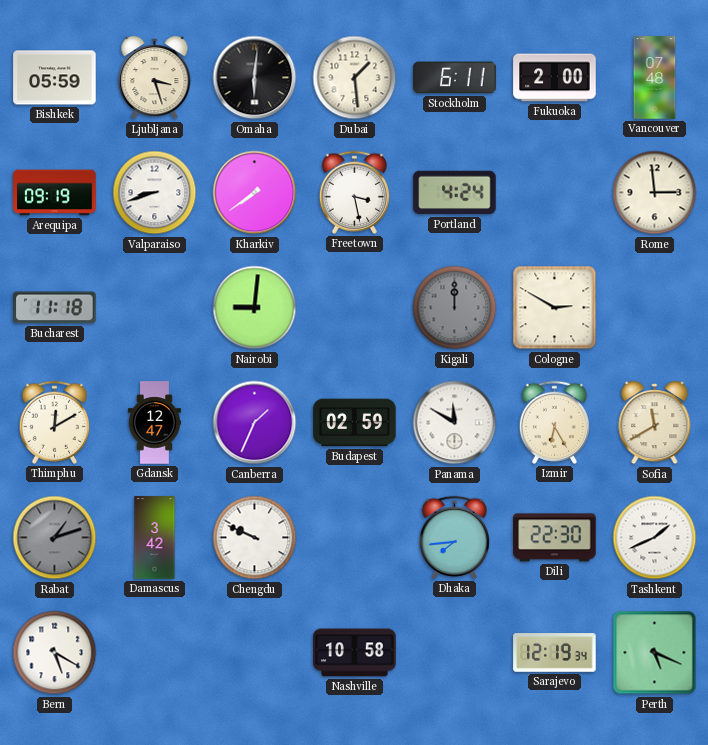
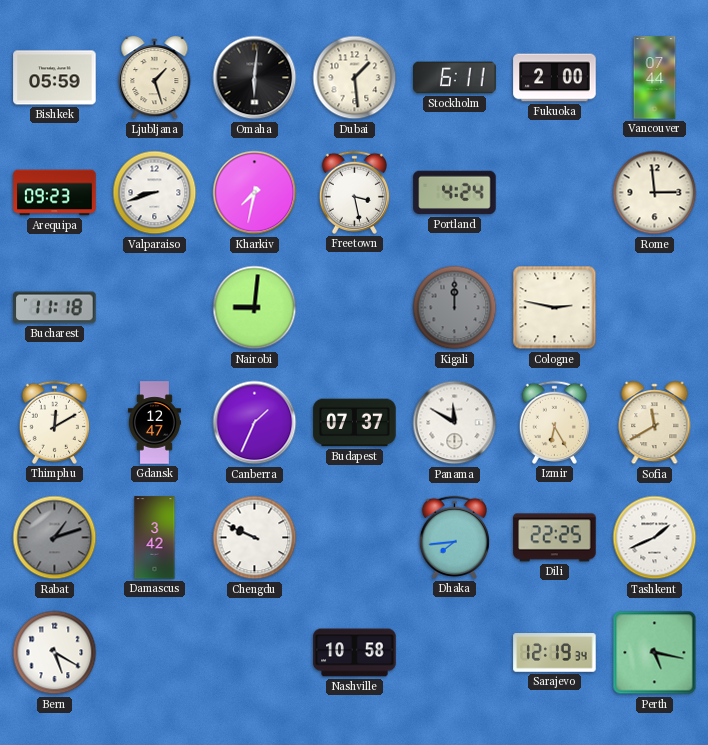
Ljubljana: 3:27 -> 1:27 (155, 78)
Vancouver: 07:48 -> 07:44 (655, 78)
Arequipa: 09:19 -> 09:23 (55, 193)
Kharkiv: 7:39 -> 7:32 (255, 193)
Cologne: 2:50 -> 2:47 (555, 308)
Budapest: 02:59 -> 07:37 (355, 423)
Dili: 22:30 -> 22:25 (555, 538)
Perth: 5:19 -> 5:17 (655, 653)
